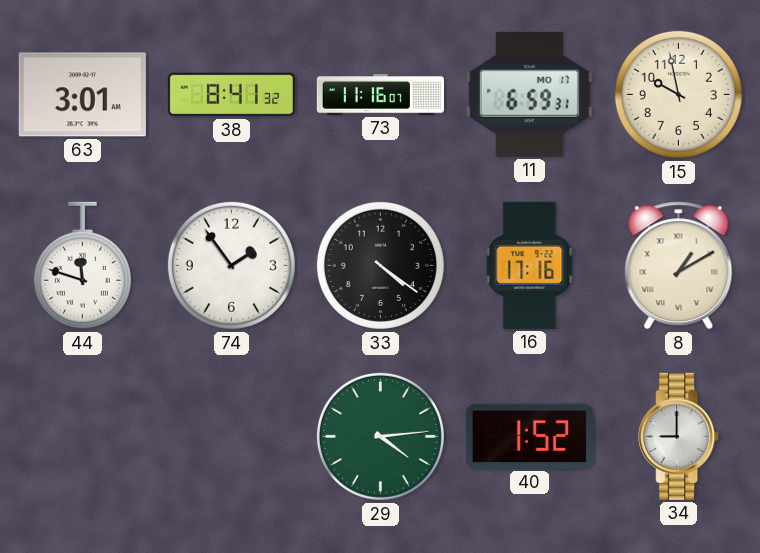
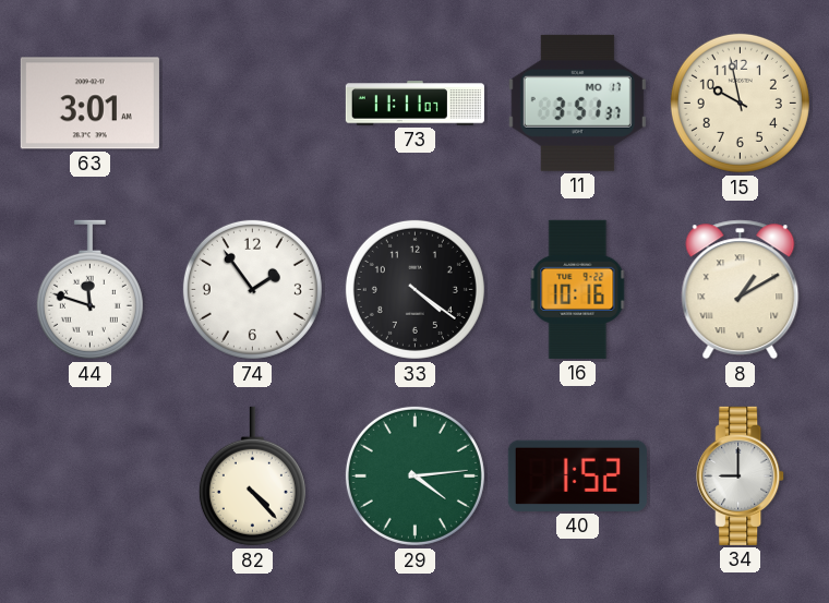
38: 8:41 -> none (231, 95)
73: 11:16 -> 11:11 (414, 104)
11: 6:59 -> 3:51 (577, 102)
16: 17:16 -> 10:16 (578, 289)
82: none -> 4:23 (252, 477)
